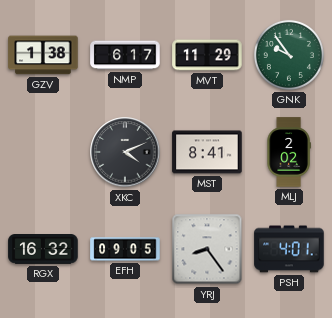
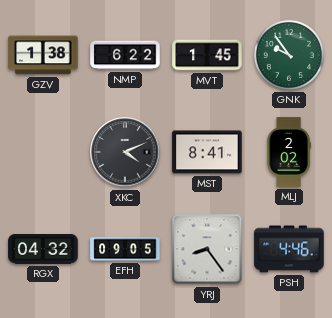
NMP: 6:17 -> 6:22 (125, 55)
MVT: 11:29 -> 1:45 (207, 55)
RGX: 16:32 -> 04:32 (43, 250)
PSH: 4:01 -> 4:46 (289, 249)
